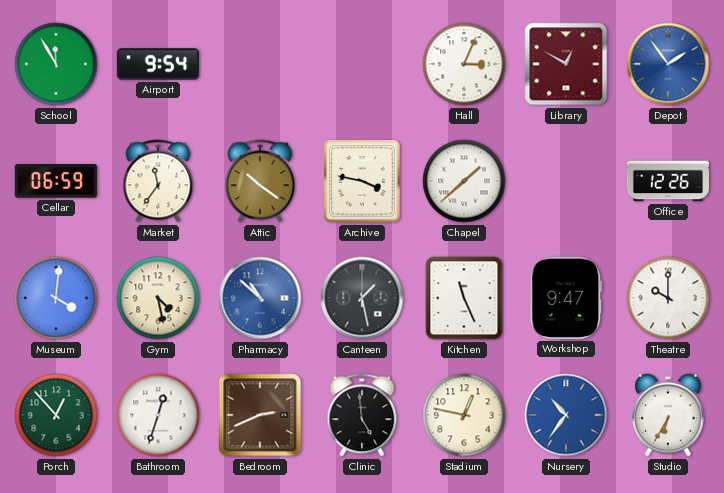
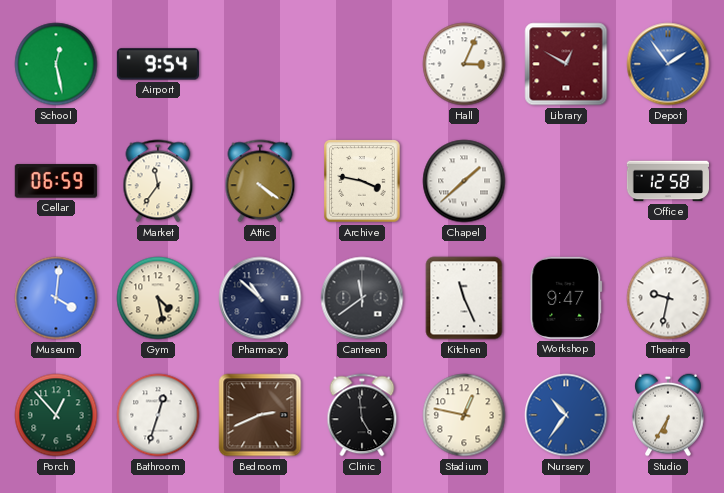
School: 11:55 -> 12:28 (56, 64)
Attic: 10:21 -> 4:21 (260, 181)
Office: 12:26 -> 12:58 (667, 181)
Pharmacy dial: blue -> navy (260, 298)
Canteen: 1:28 -> 11:39 (362, 298)
Theatre: 10:00 -> 9:32 (668, 298)
